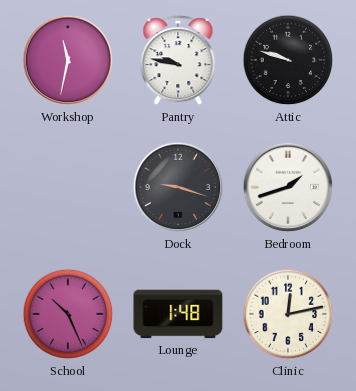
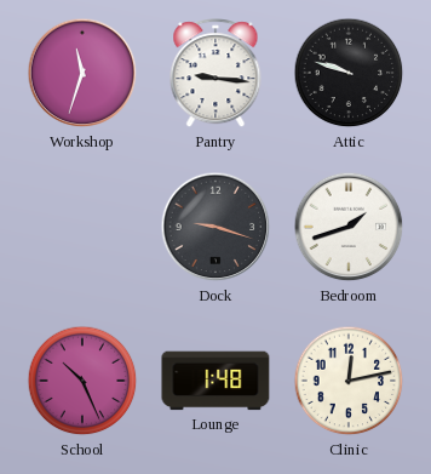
Workshop: 11:32 -> 11:33 (82, 73)
Pantry: 9:47 -> 9:16 (215, 74)
